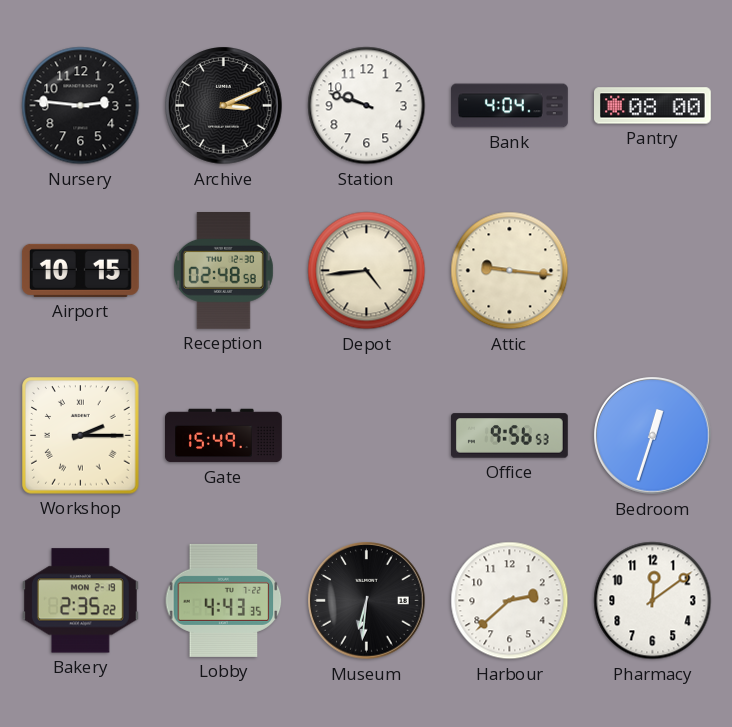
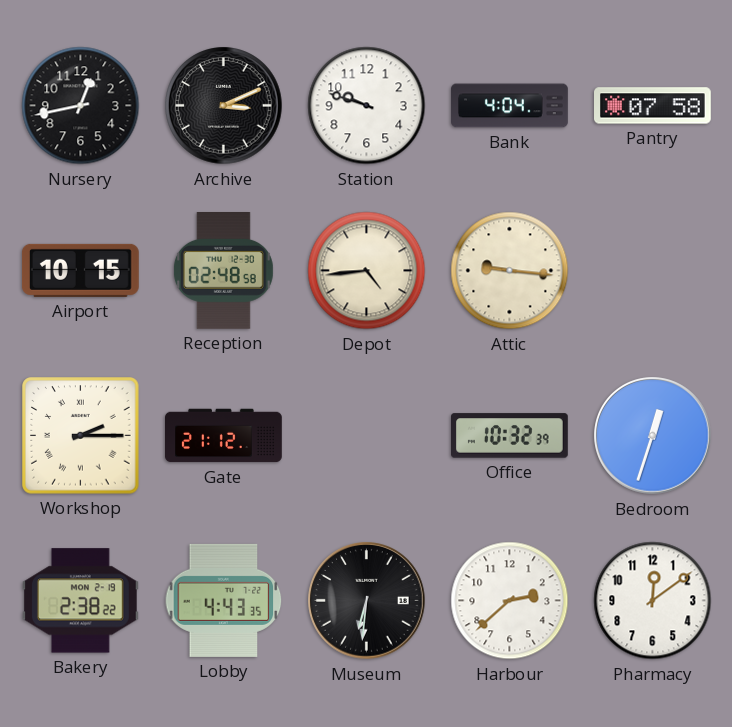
Nursery: 2:46 -> 12:43 (81, 106)
Pantry: 08:00 -> 07:58 (653, 106)
Gate: 15:49 -> 21:12 (224, 436)
Office: 9:56 -> 10:32 (510, 436)
Bakery: 2:35 -> 2:38 (80, 601)
